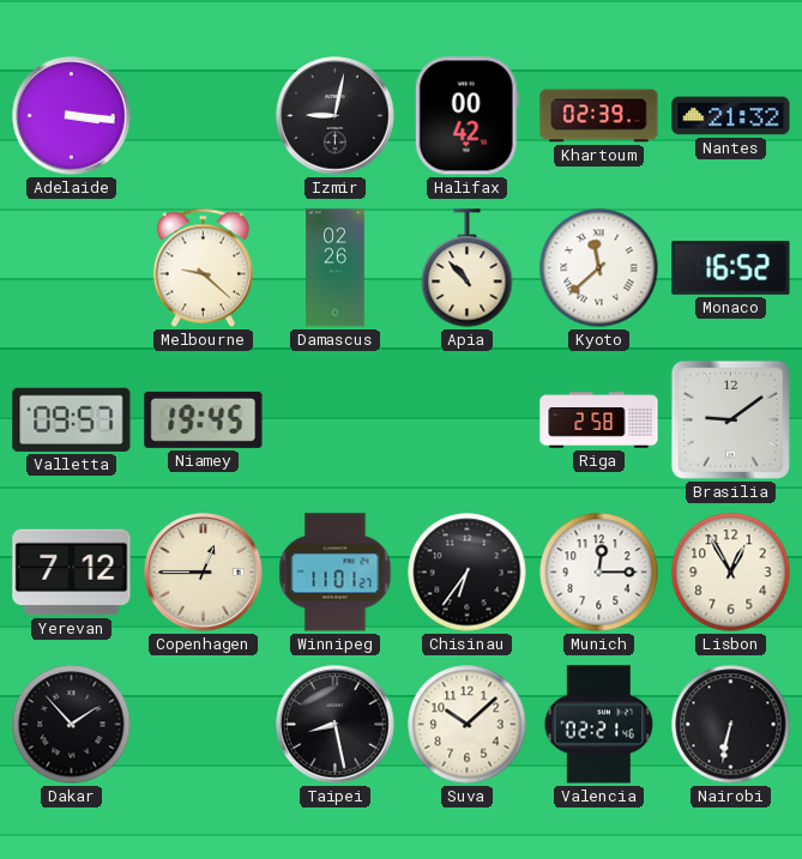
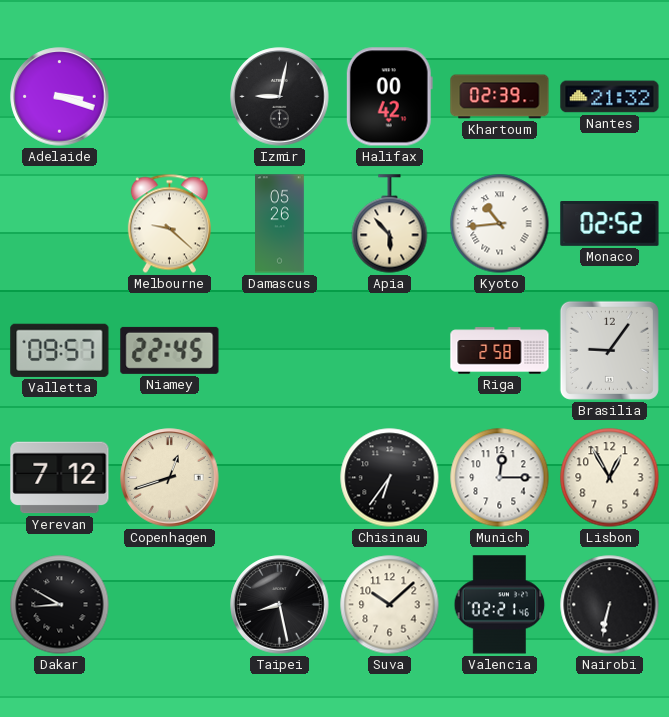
Adelaide: 3:16 -> 3:18 (60, 97)
Damascus: 02:26 -> 05:26 (280, 224)
Apia: 10:53 -> 5:53 (390, 224)
Kyoto: 11:38 -> 10:44 (500, 224)
Monaco: 16:52 -> 02:52 (610, 224)
Niamey: 19:45 -> 22:45 (170, 350)
Brasilia: 9:09 -> 9:06 (609, 350)
Copenhagen: 12:45 -> 12:42 (170, 478)
Winnipeg: 11:01 -> none (336, 573)
Dakar: 1:53 -> 8:50 (60, 605)
